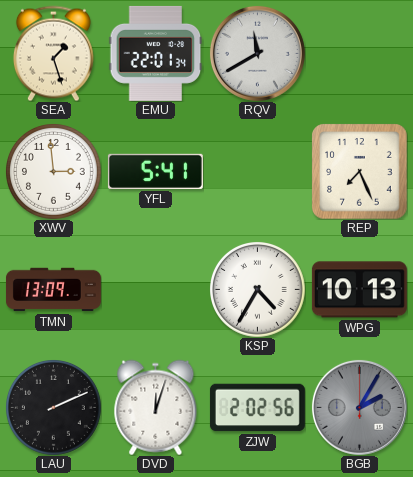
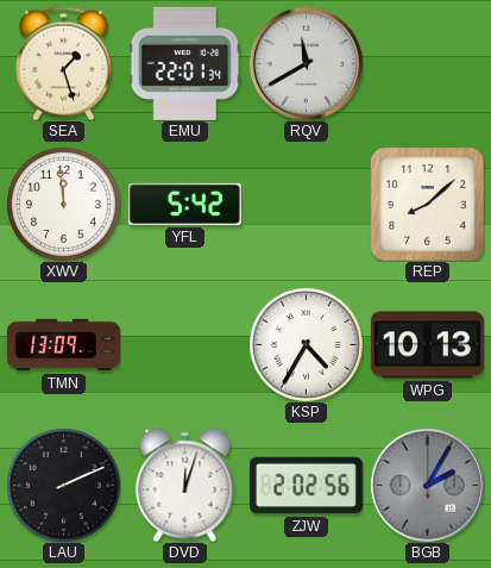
XWV: 2:59 -> 11:59 (64, 205)
YFL: 5:41 -> 5:42 (184, 204)
REP: 7:26 -> 8:08 (427, 204)
